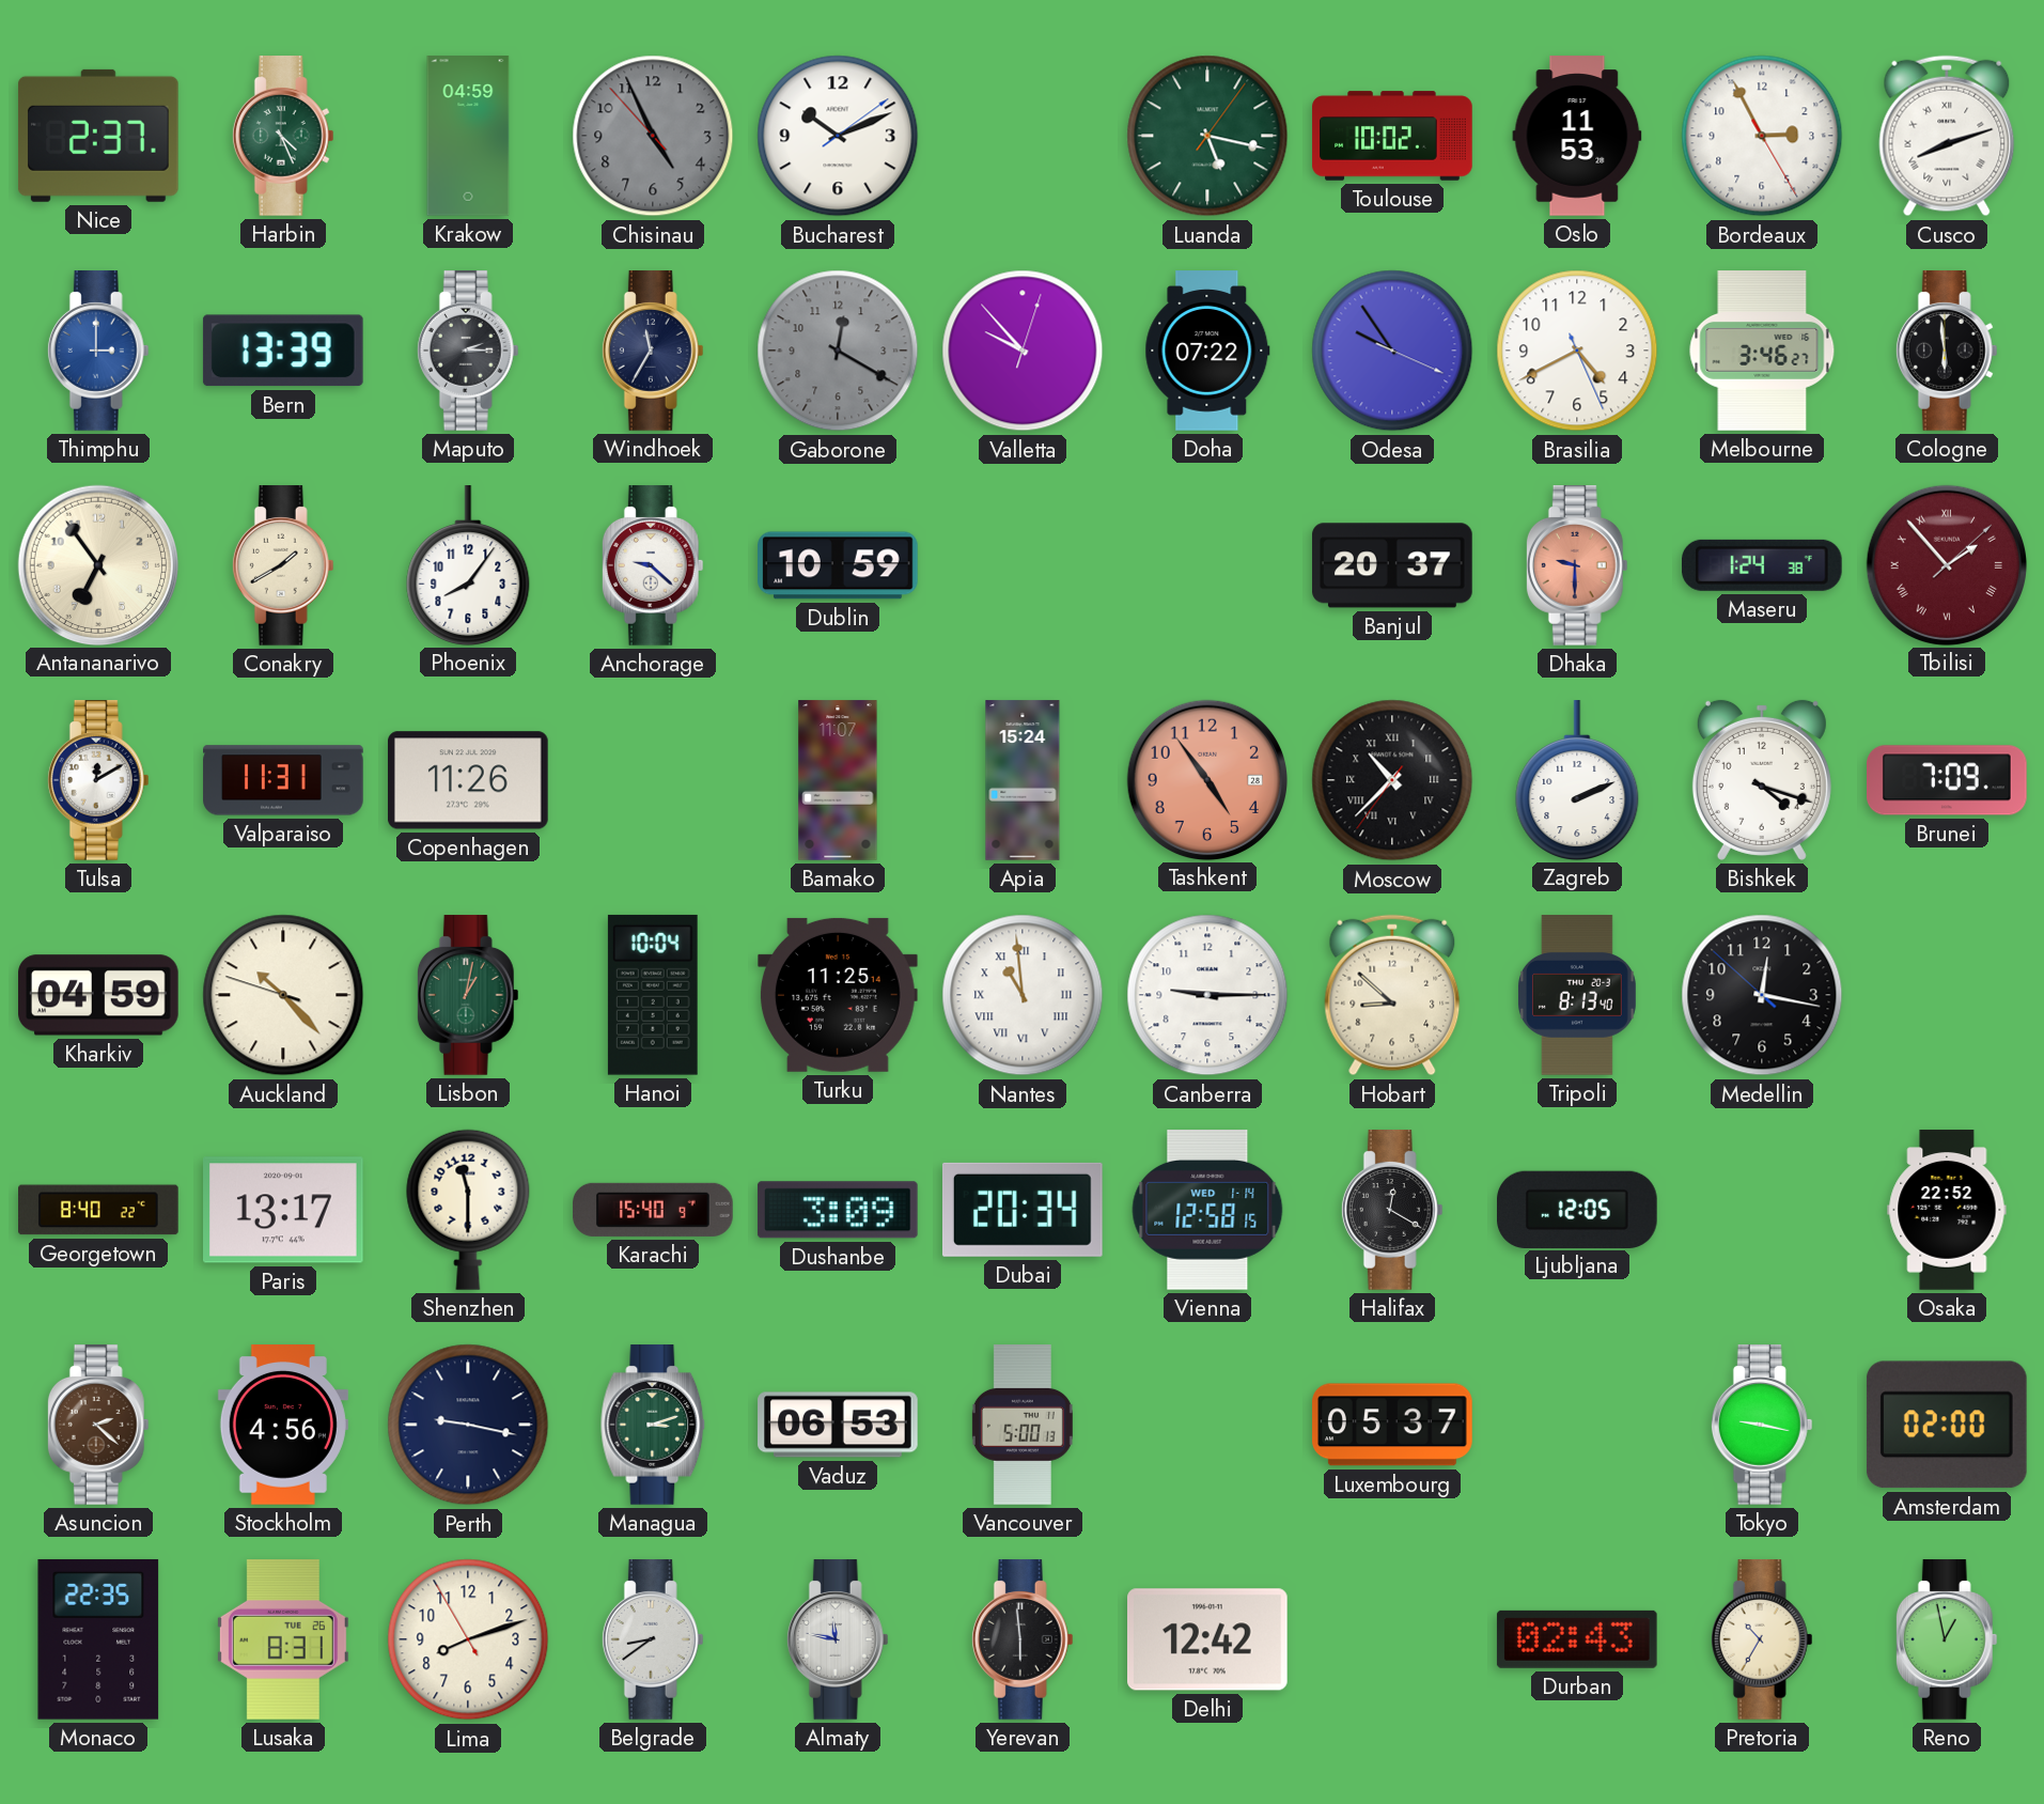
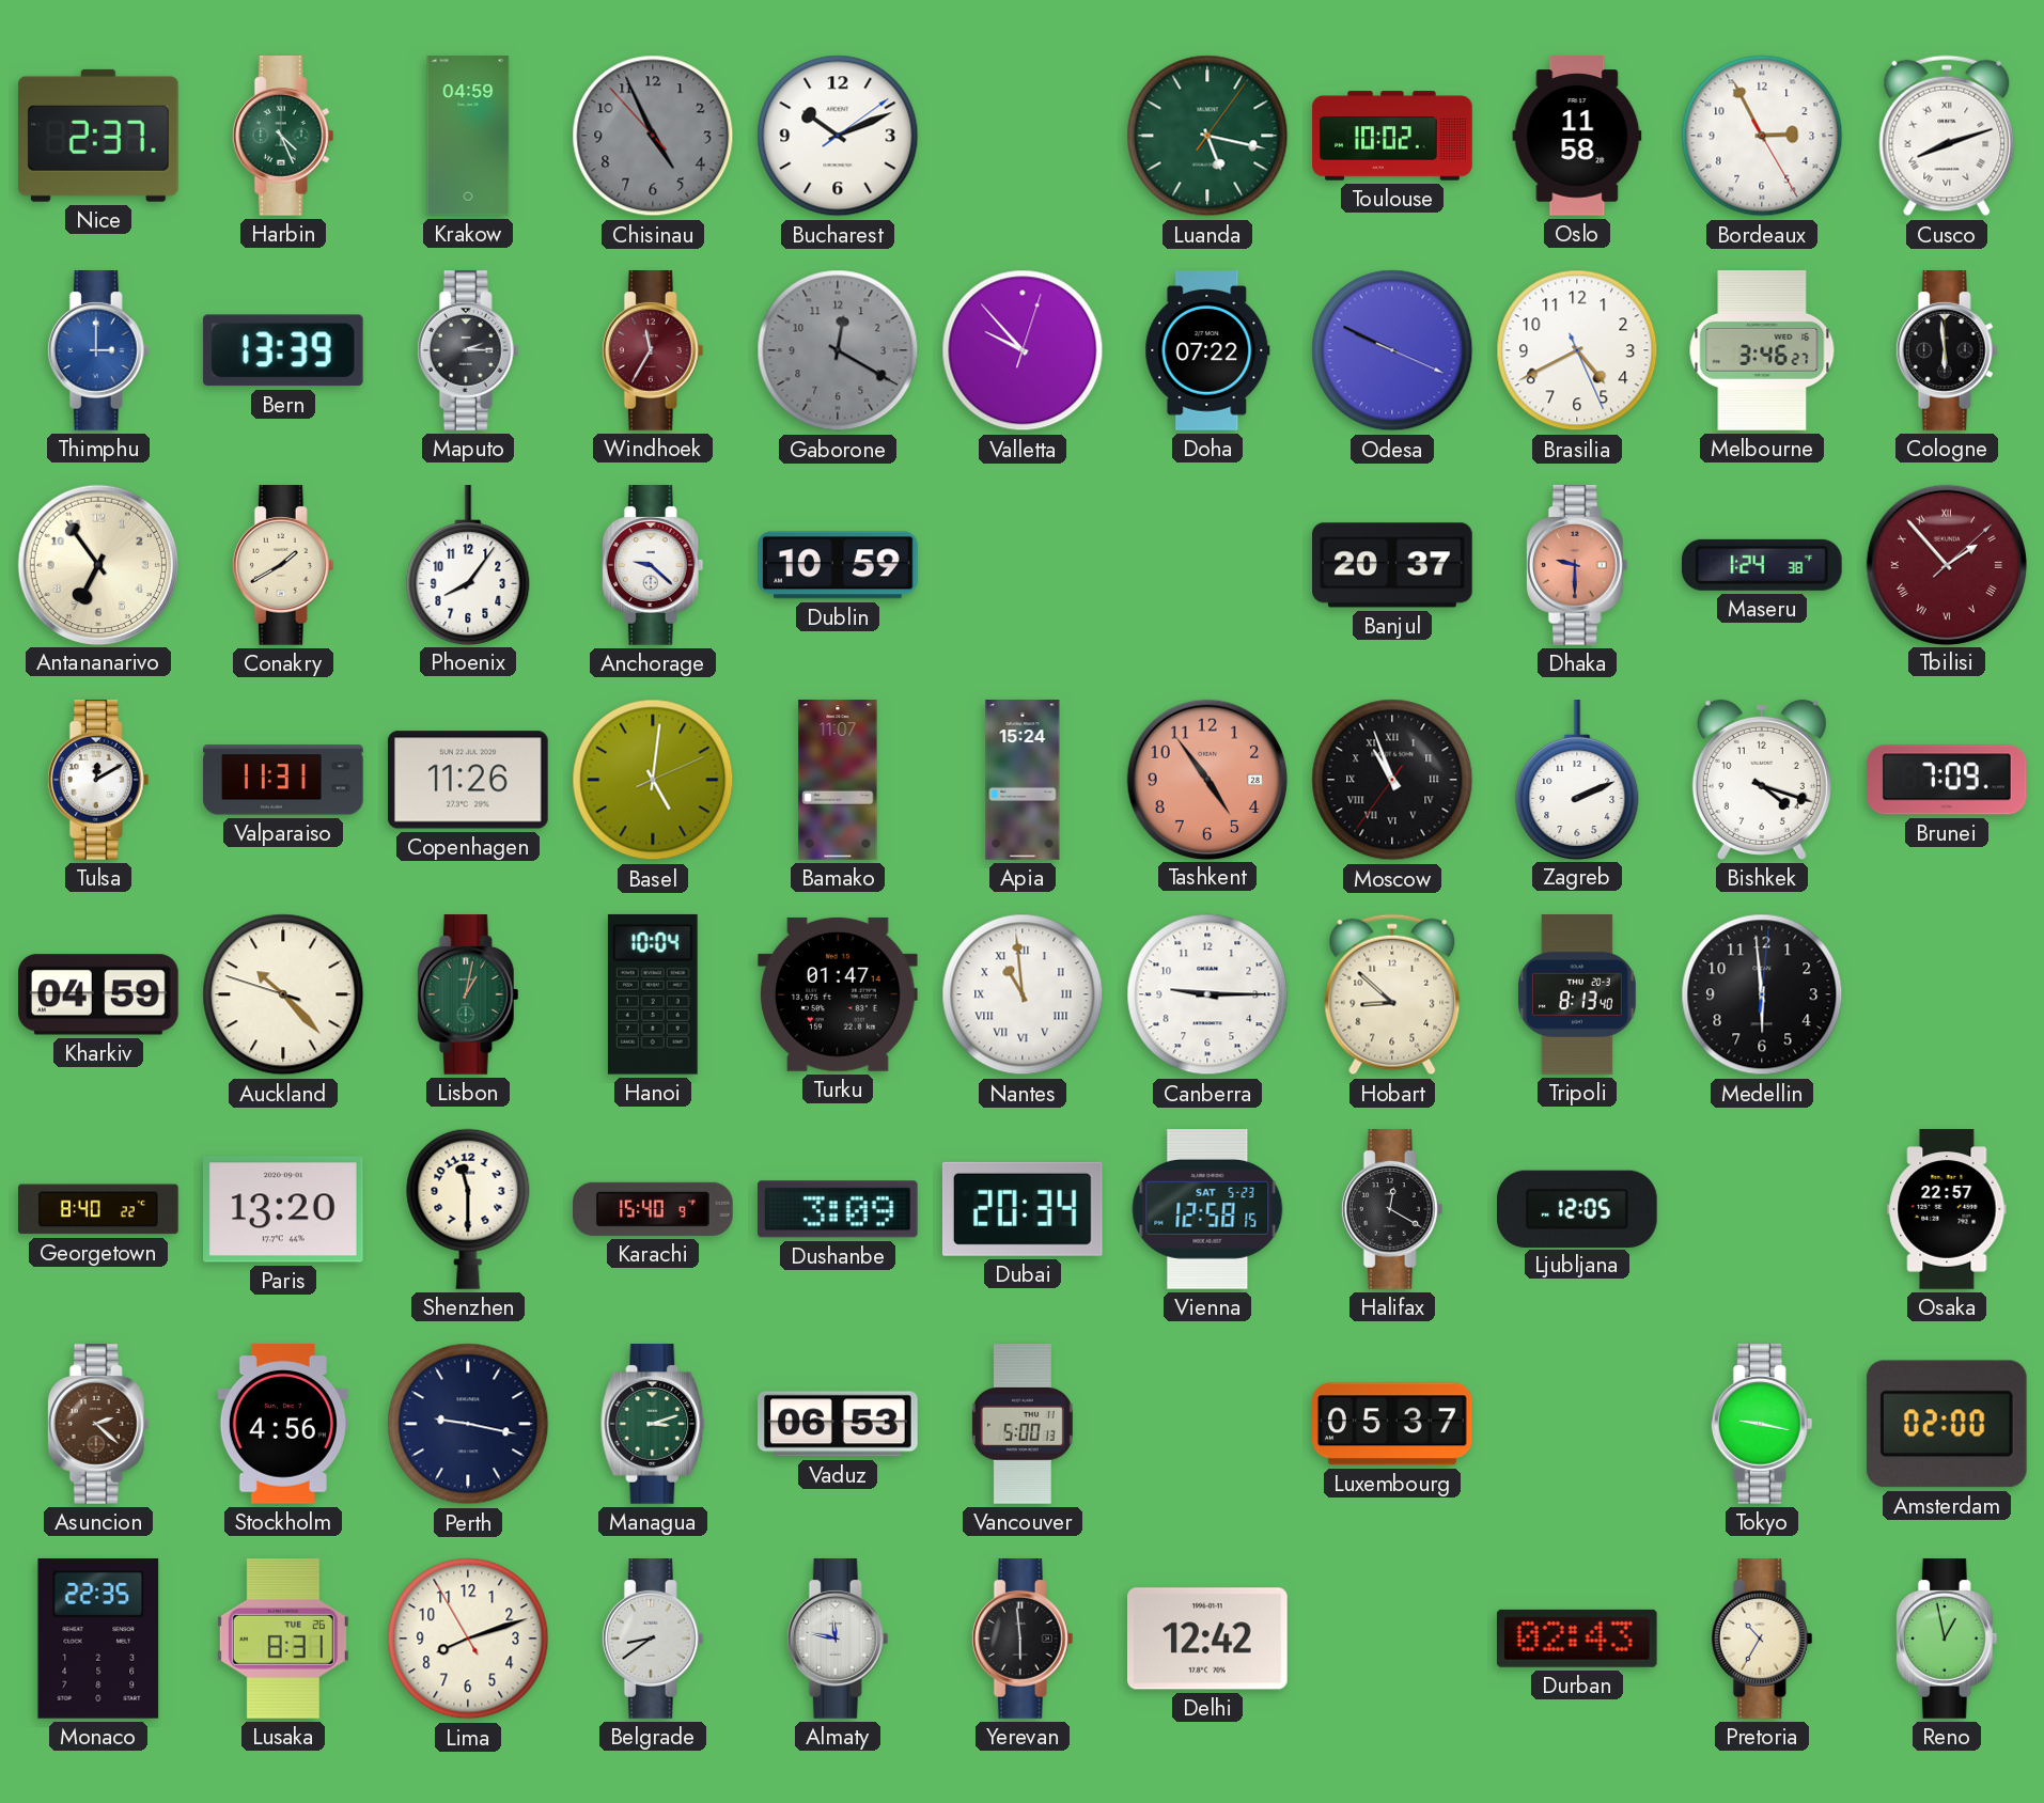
Oslo: 11:53 -> 11:58 (1577, 136)
Windhoek dial: navy -> burgundy (653, 350)
Odesa: 9:54 -> 9:49 (1392, 350)
Basel: none -> 5:01 (653, 780)
Moscow: 10:37 -> 10:56 (1392, 780)
Turku: 11:25 -> 01:47 (839, 994)
Medellin: 12:16 -> 5:59 (1762, 994)
Paris: 13:17 -> 13:20 (284, 1209)
Vienna date: WED 1-14 -> SAT 5-23 (1207, 1210)
Osaka: 22:52 -> 22:57 (1947, 1209)
